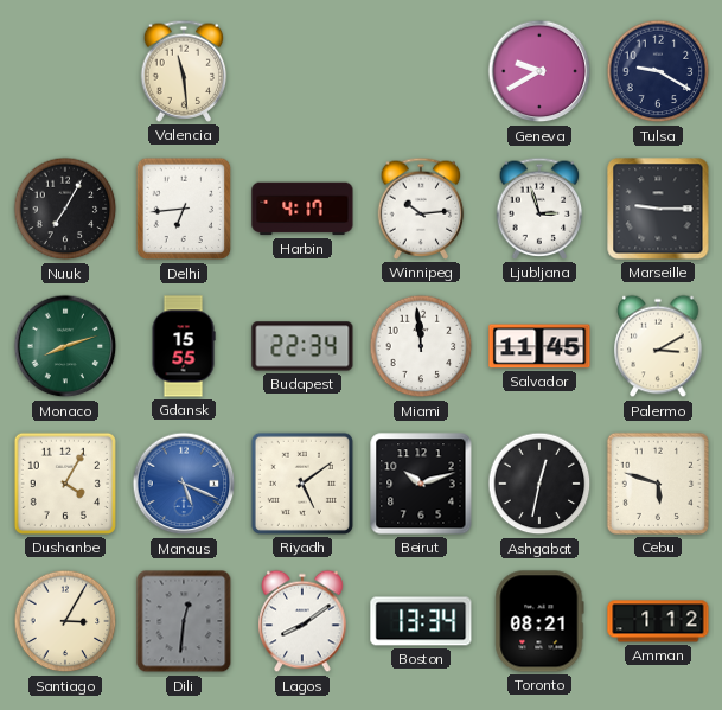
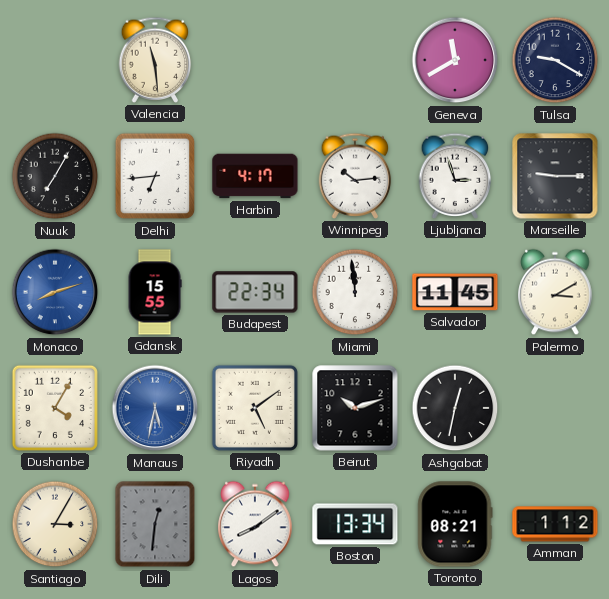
Geneva: 9:40 -> 11:40 (455, 60)
Monaco dial: green -> blue (55, 292)
Manaus: 5:19 -> 5:32 (155, 408)
Cebu: 5:48 -> none (658, 484)
